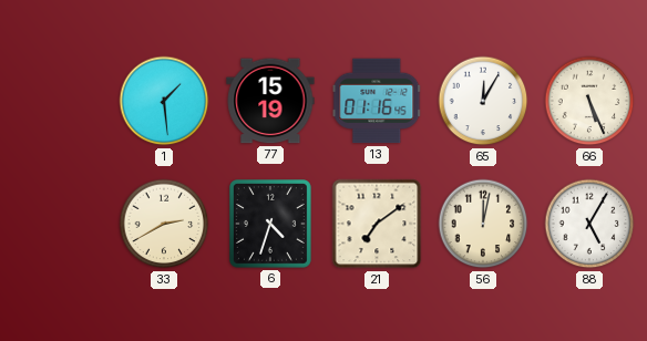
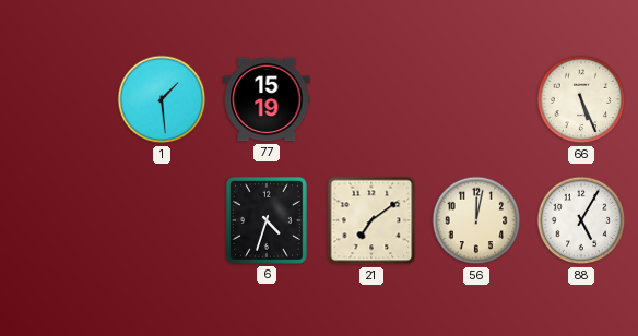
13: 01:16 -> none (377, 101)
65: 12:05 -> none (483, 101)
33: 2:40 -> none (164, 224)
